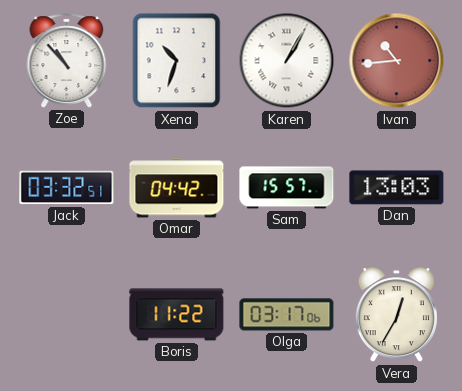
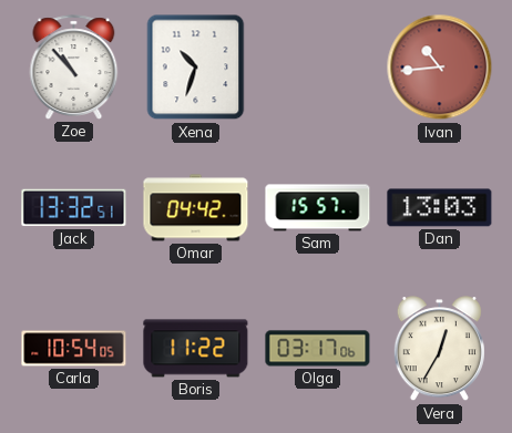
Karen: 1:05 -> none (287, 61)
Jack: 03:32 -> 13:32 (74, 208)
Carla: none -> 10:54 (74, 349)
